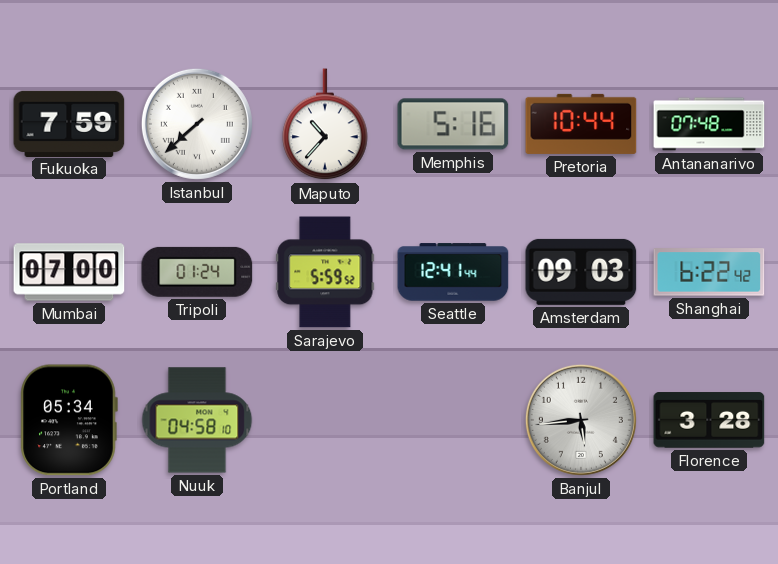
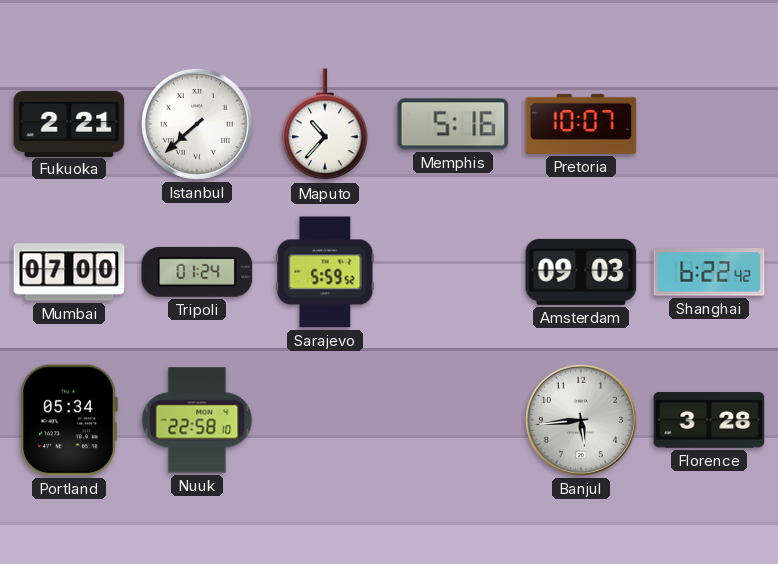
Fukuoka: 7:59 -> 2:21 (69, 123)
Pretoria: 10:44 -> 10:07 (581, 124)
Antananarivo: 07:48 -> none (709, 124)
Seattle: 12:41 -> none (453, 272)
Nuuk: 04:58 -> 22:58 (197, 420)
